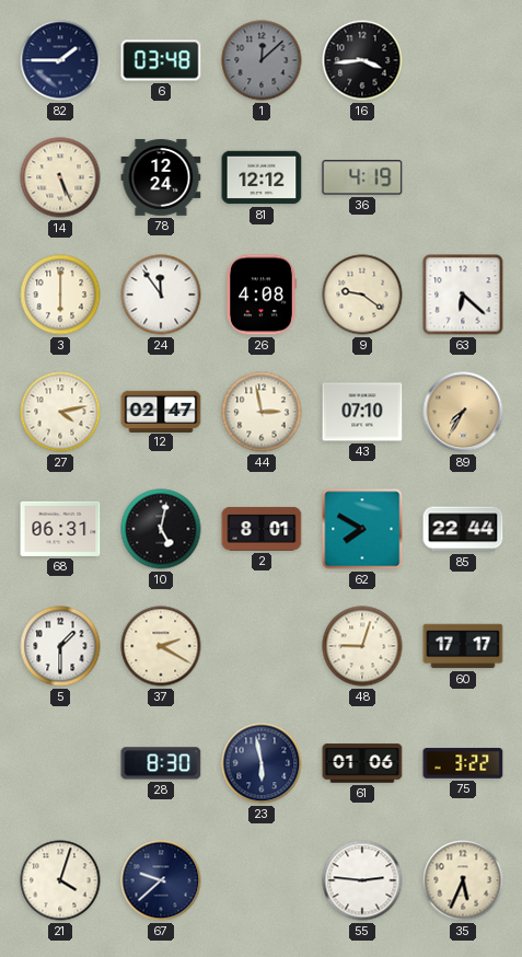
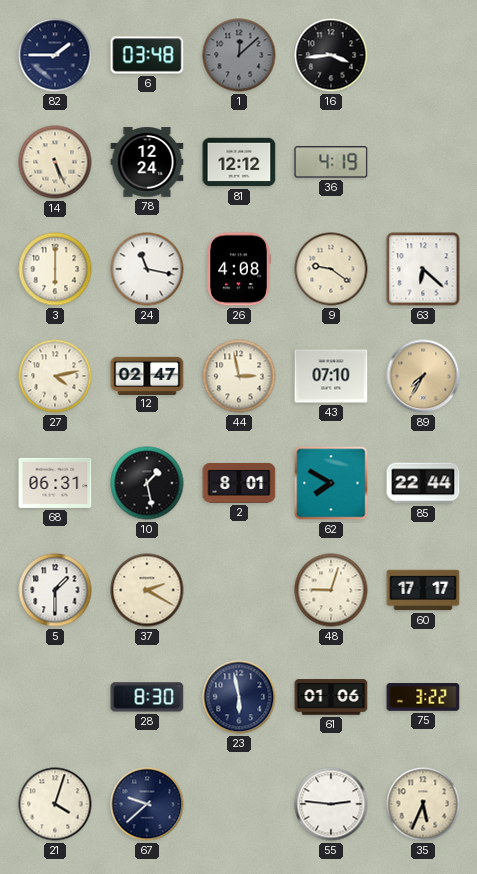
24: 11:54 -> 11:17 (147, 269)
10: 5:02 -> 1:28 (147, 483)
